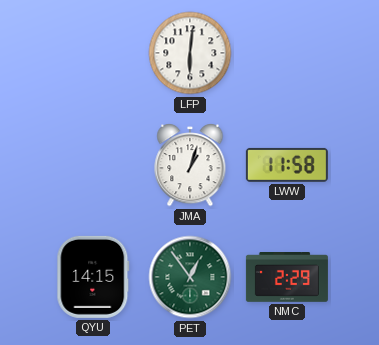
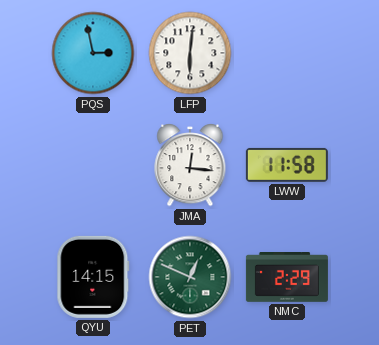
PQS: none -> 2:58 (93, 53)
JMA: 1:03 -> 12:16 (190, 166)
PET: 12:54 -> 12:49 (190, 277)
